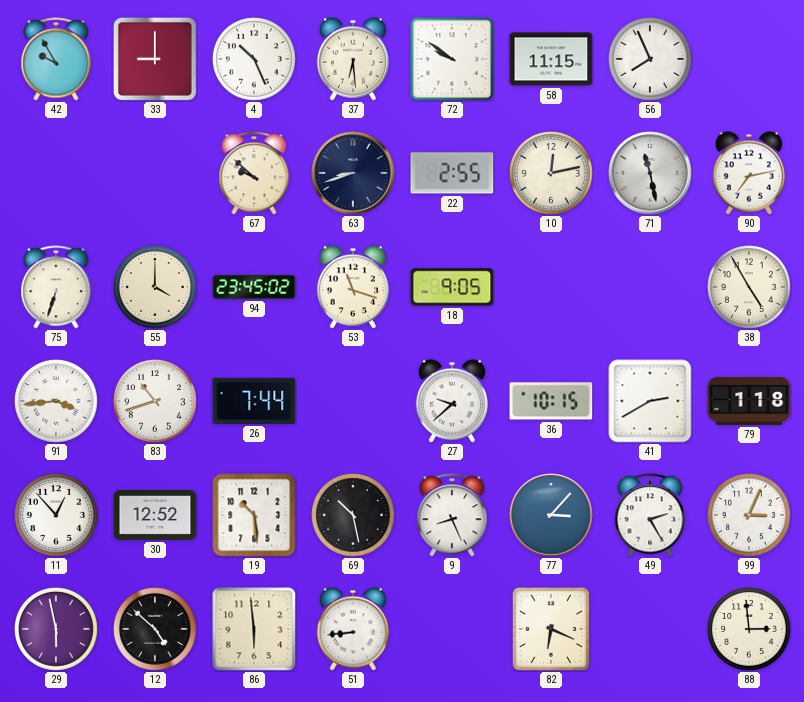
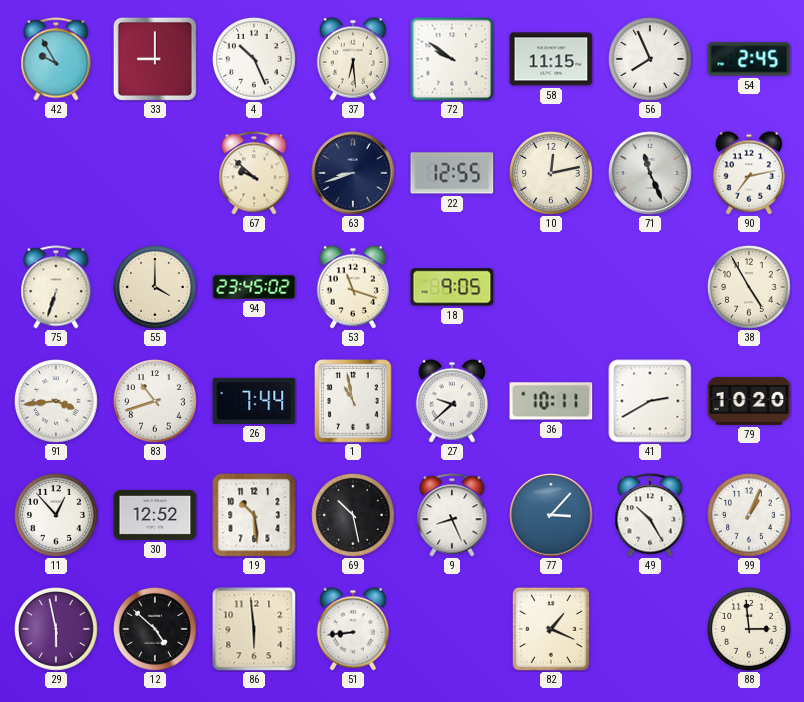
54: none -> 2:45 (749, 59)
22: 2:55 -> 12:55 (452, 173)
71: 11:28 -> 11:26 (650, 173)
1: none -> 10:58 (354, 402)
36: 10:15 -> 10:11 (551, 401)
79: 1:18 -> 10:20 (749, 401)
49: 2:25 -> 10:25 (650, 515)
99: 3:04 -> 1:04 (750, 516)
82: 6:19 -> 1:19 (550, 628)
